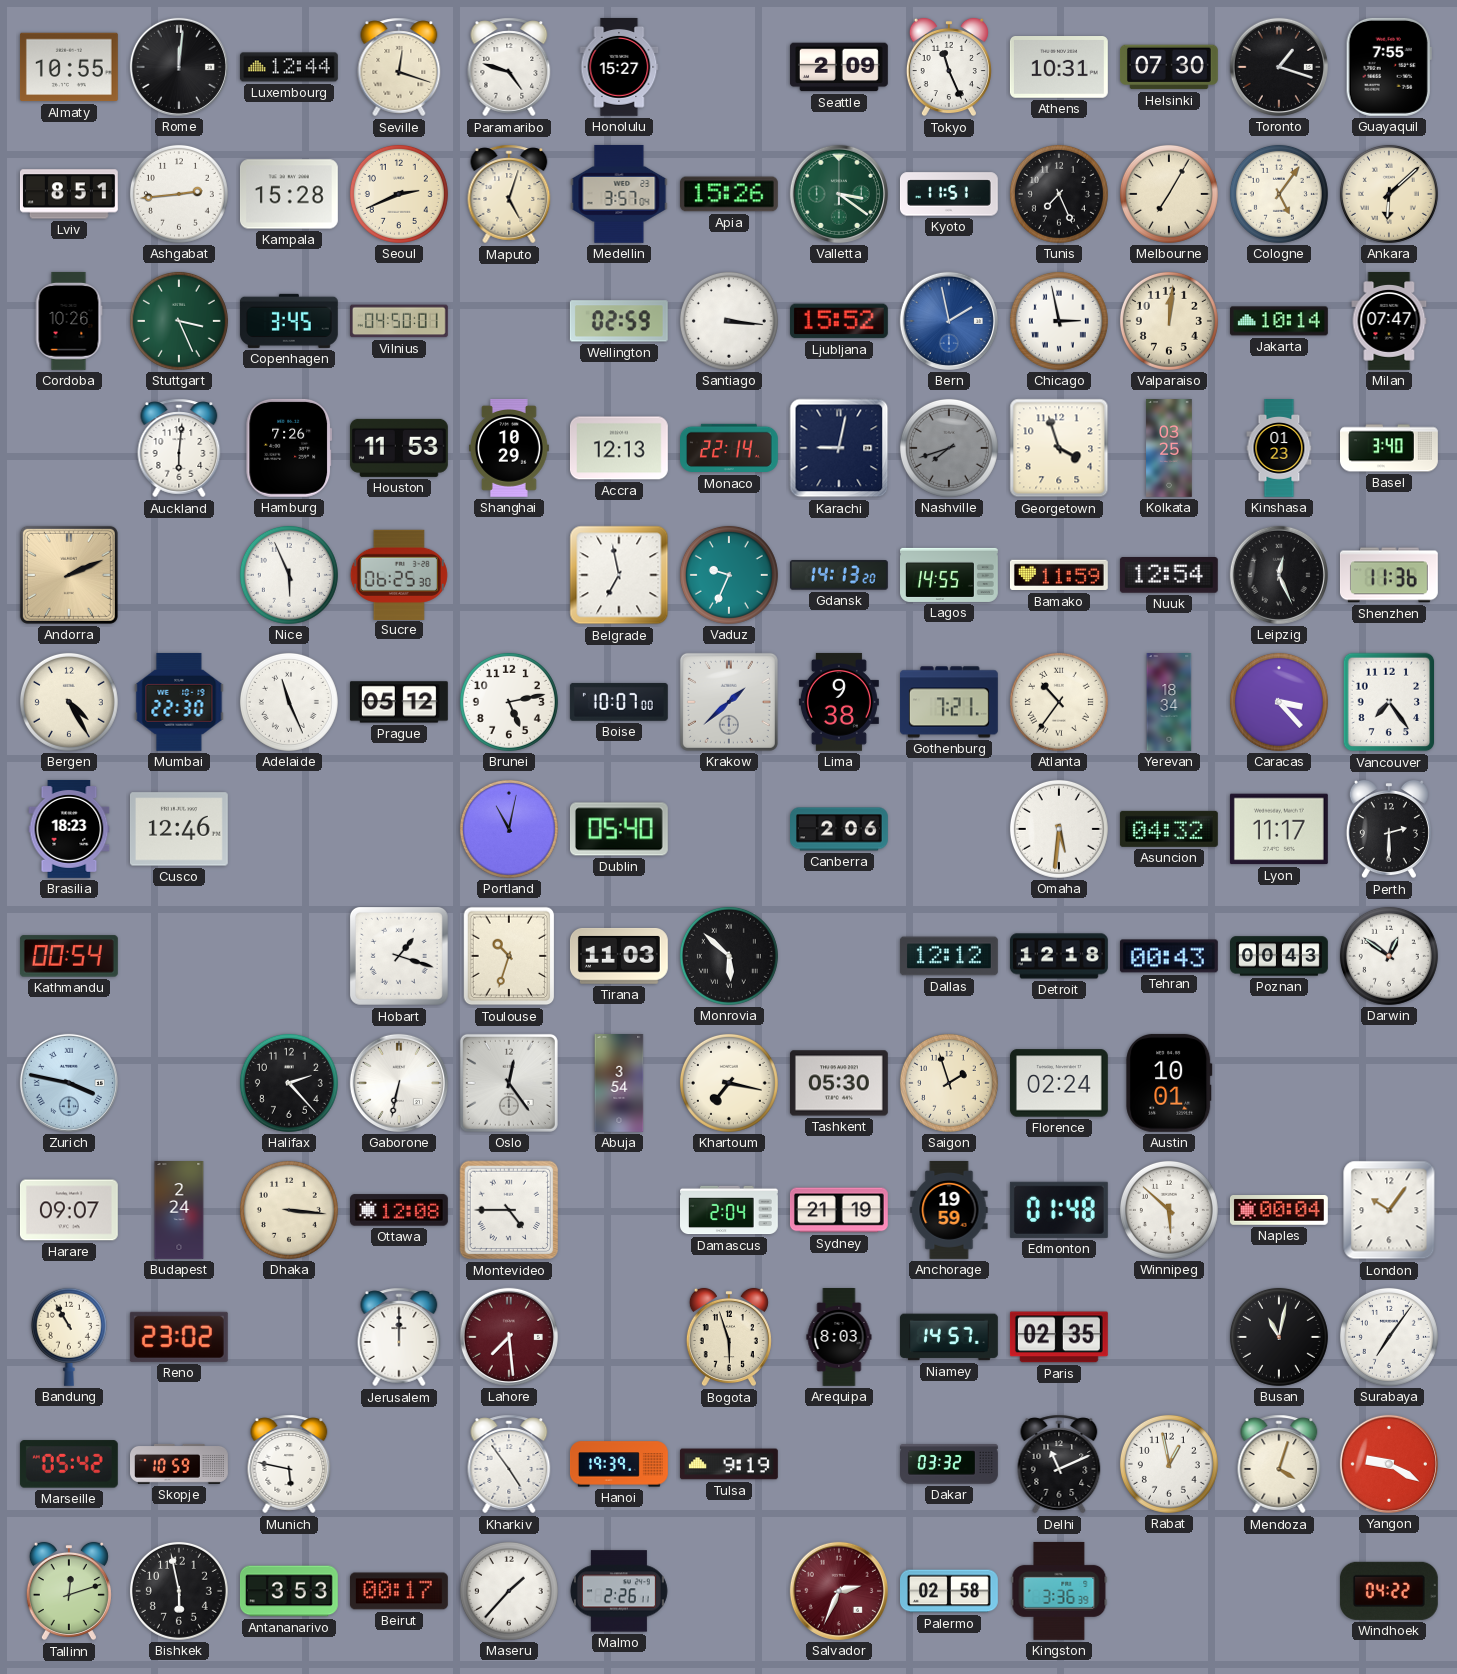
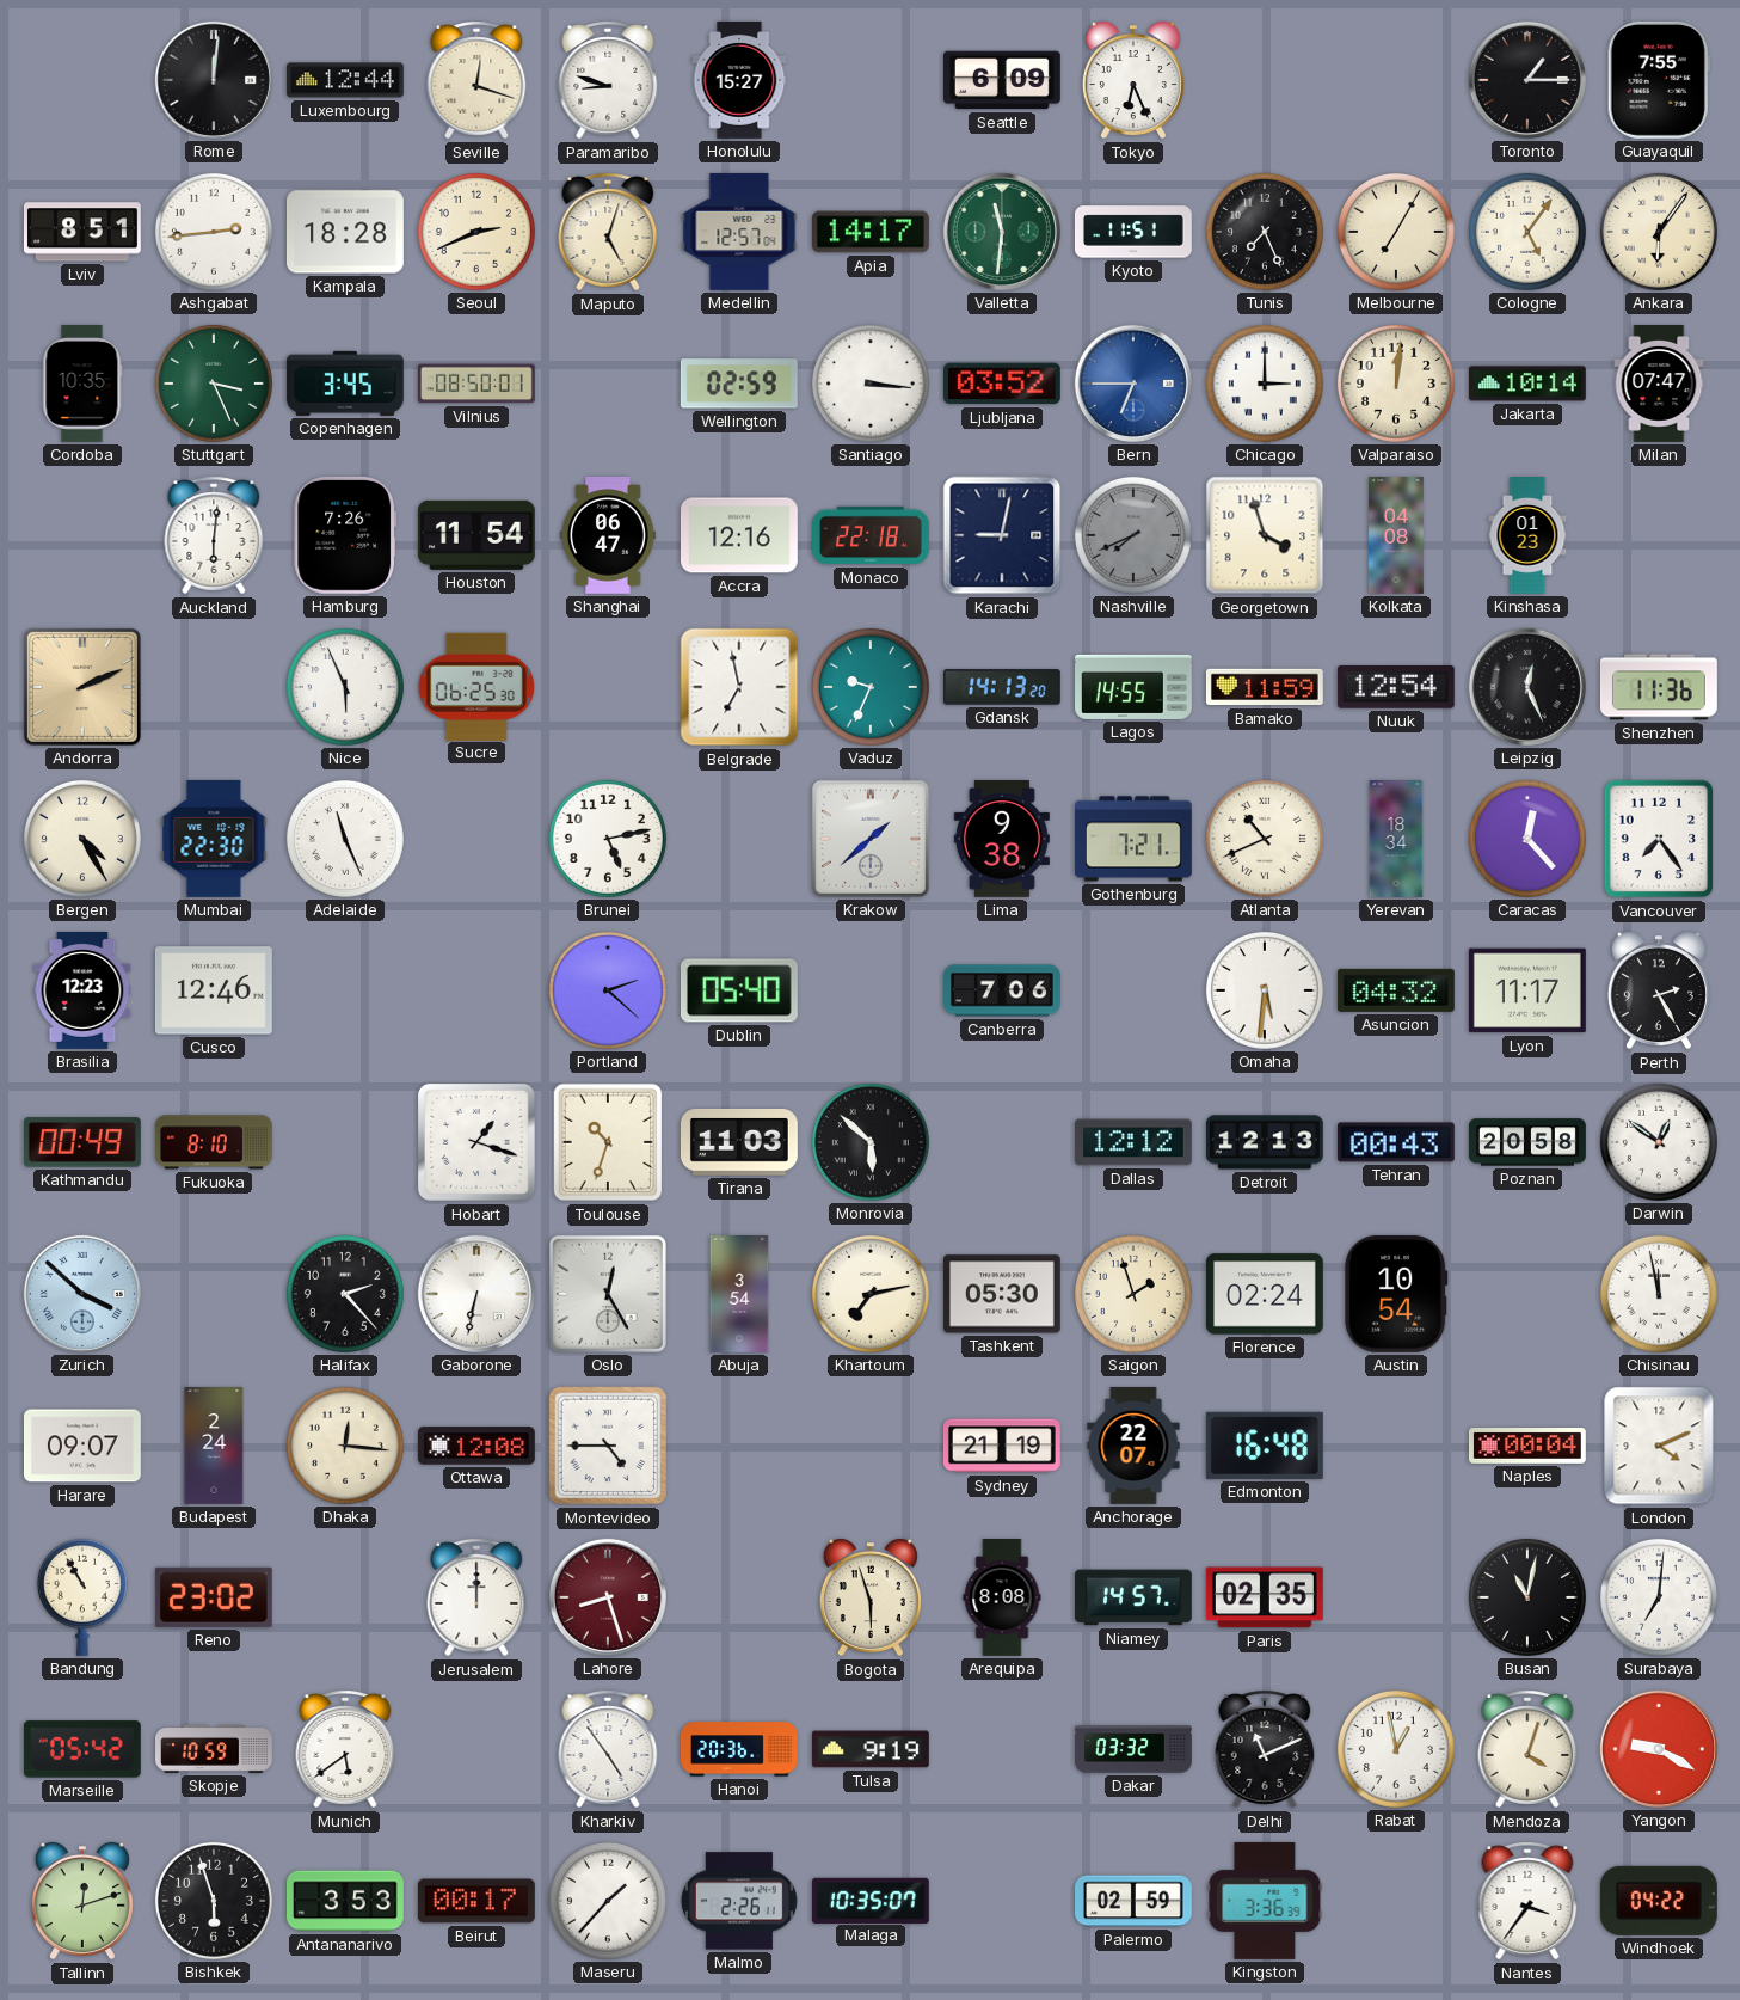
Almaty: 10:55 -> none (69, 67)
Paramaribo: 4:48 -> 8:48 (608, 80)
Seattle: 2:09 -> 6:09 (1002, 80)
Tokyo: 11:26 -> 6:26 (1133, 80)
Athens: 10:31 -> none (1059, 68)
Helsinki: 07:30 -> none (1169, 67)
Toronto: 1:18 -> 1:15 (1527, 80)
Kampala: 15:28 -> 18:28 (345, 232)
Medellin: 3:57 -> 12:57 (739, 232)
Apia: 15:26 -> 14:17 (871, 232)
Valletta: 3:21 -> 11:31 (1002, 232)
Ankara: 6:08 -> 6:06 (1659, 232)
Cordoba: 10:26 -> 10:35 (82, 384)
Vilnius: 04:50 -> 08:50 (476, 384)
Ljubljana: 15:52 -> 03:52 (1002, 384)
Bern: 1:58 -> 6:45 (1133, 384)
Chicago: 2:58 -> 3:00 (1265, 384)
Houston: 11:53 -> 11:54 (476, 535)
Shanghai: 10:29 -> 06:47 (608, 535)
Accra: 12:13 -> 12:16 (739, 535)
Monaco: 22:14 -> 22:18 (872, 535)
Nashville: 7:42 -> 7:41 (1133, 535)
Kolkata: 03:25 -> 04:08 (1396, 536)
Basel: 3:40 -> none (1390, 448)
Prague: 05:12 -> none (399, 702)
Boise: 10:07 -> none (619, 702)
Atlanta: 10:36 -> 10:41 (1265, 839)
Caracas: 3:23 -> 12:23 (1527, 839)
Brasilia: 18:23 -> 12:23 (82, 990)
Portland: 11:02 -> 2:22 (608, 990)
Canberra: 2:06 -> 7:06 (1003, 990)
Perth: 2:30 -> 2:25 (1659, 990)
Kathmandu: 00:54 -> 00:49 (82, 1142)
Fukuoka: none -> 8:10 (214, 1142)
Detroit: 12:18 -> 12:13 (1265, 1142)
Poznan: 00:43 -> 20:58 (1529, 1142)
Zurich: 3:47 -> 3:52 (82, 1294)
Oslo: 12:24 -> 12:25 (608, 1294)
Khartoum: 7:17 -> 7:13 (871, 1294)
Austin: 10:01 -> 10:54 (1396, 1294)
Chisinau: none -> 11:58 (1659, 1294)
Dhaka: 3:16 -> 12:16 (345, 1446)
Damascus: 2:04 -> none (730, 1210)
Anchorage: 19:59 -> 22:07 (1133, 1447)
Edmonton: 01:48 -> 16:48 (1265, 1446)
Winnipeg: 5:52 -> none (1169, 1210)
London: 10:06 -> 4:11 (1659, 1446)
Lahore: 7:29 -> 8:27 (608, 1597)
Arequipa: 8:03 -> 8:08 (1002, 1599)
Surabaya: 7:06 -> 7:01 (1659, 1597)
Munich: 5:47 -> 5:39 (345, 1749)
Hanoi: 19:39 -> 20:36 (739, 1749)
Bishkek: 5:58 -> 5:57 (214, 1901)
Malaga: none -> 10:35 (871, 1900)
Salvador: 2:34 -> none (839, 1591)
Palermo: 02:58 -> 02:59 (1135, 1901)
Nantes: none -> 3:36 (1527, 1901)
